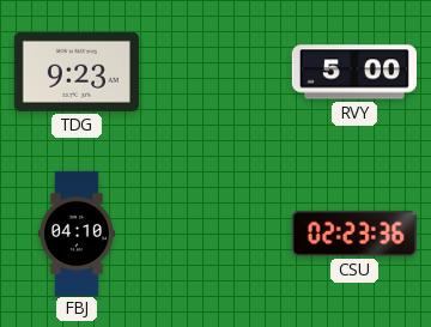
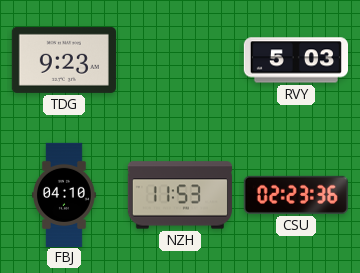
RVY: 5:00 -> 5:03 (295, 60)
NZH: none -> 11:53 (180, 195)
